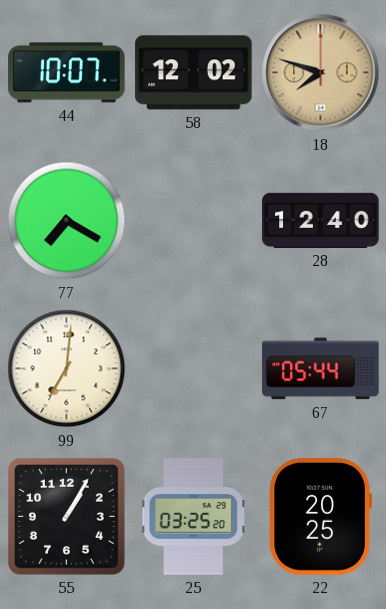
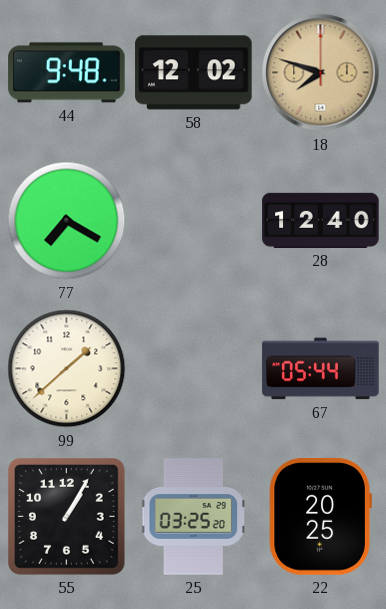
44: 10:07 -> 9:48 (67, 73)
99: 7:01 -> 1:38 (67, 369)
